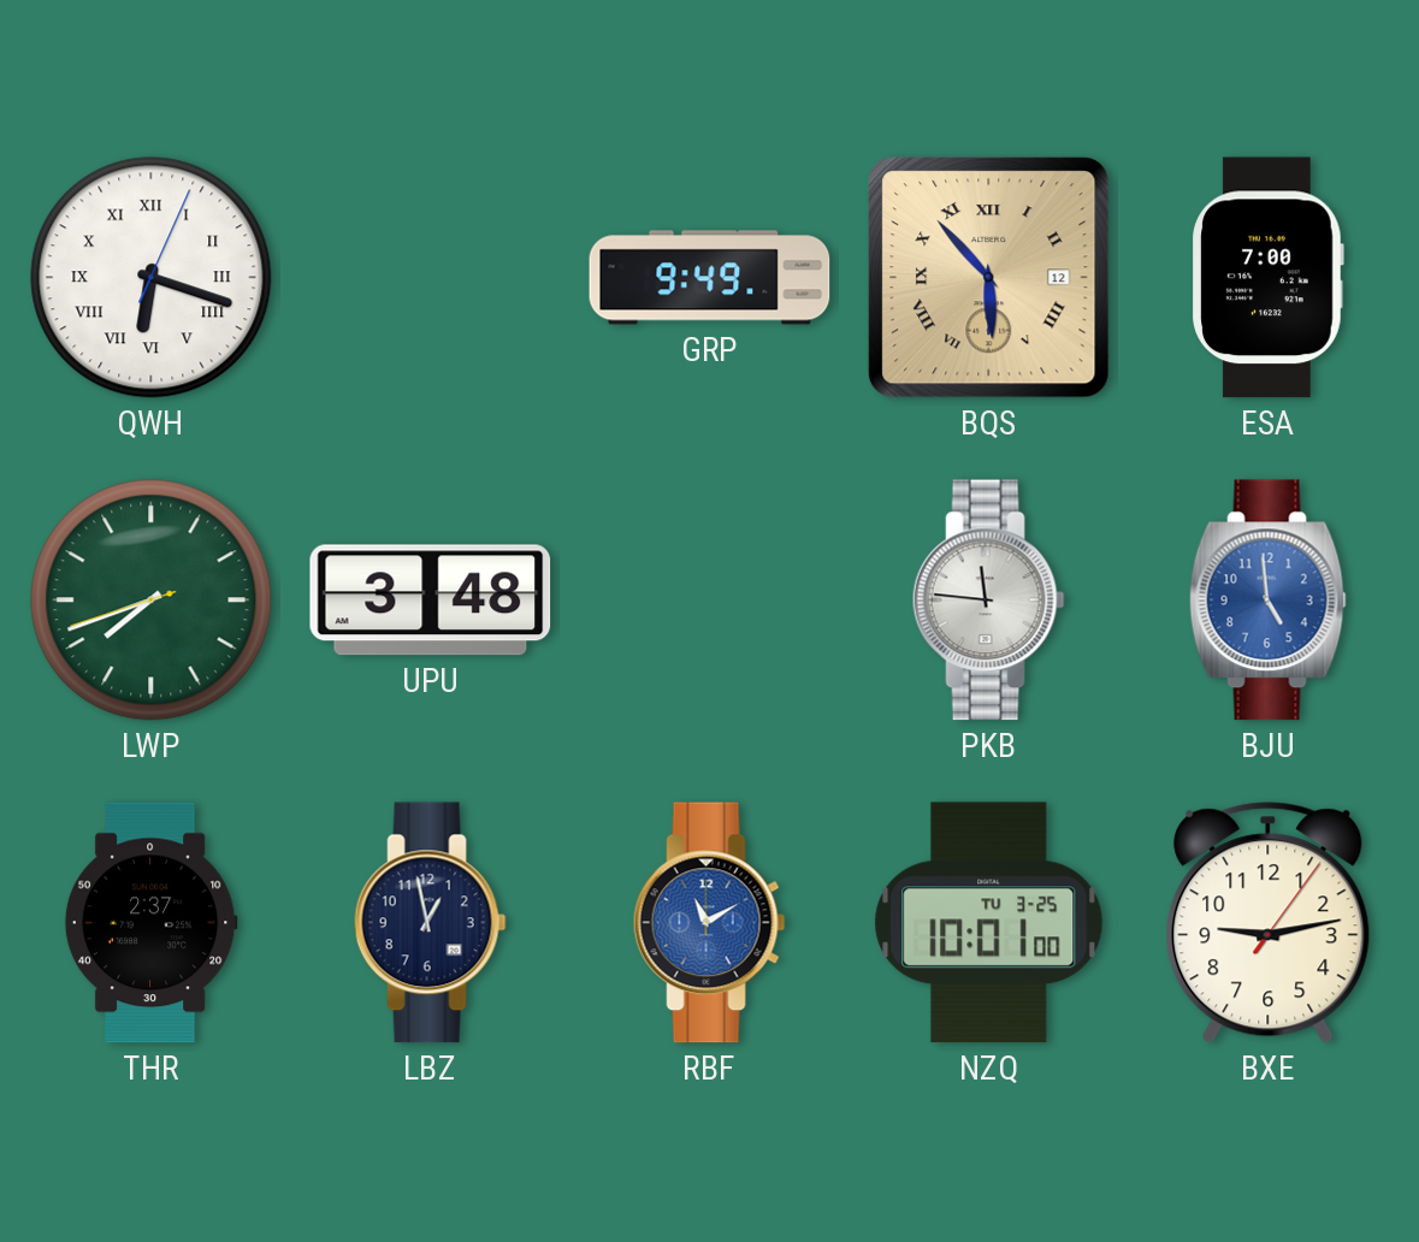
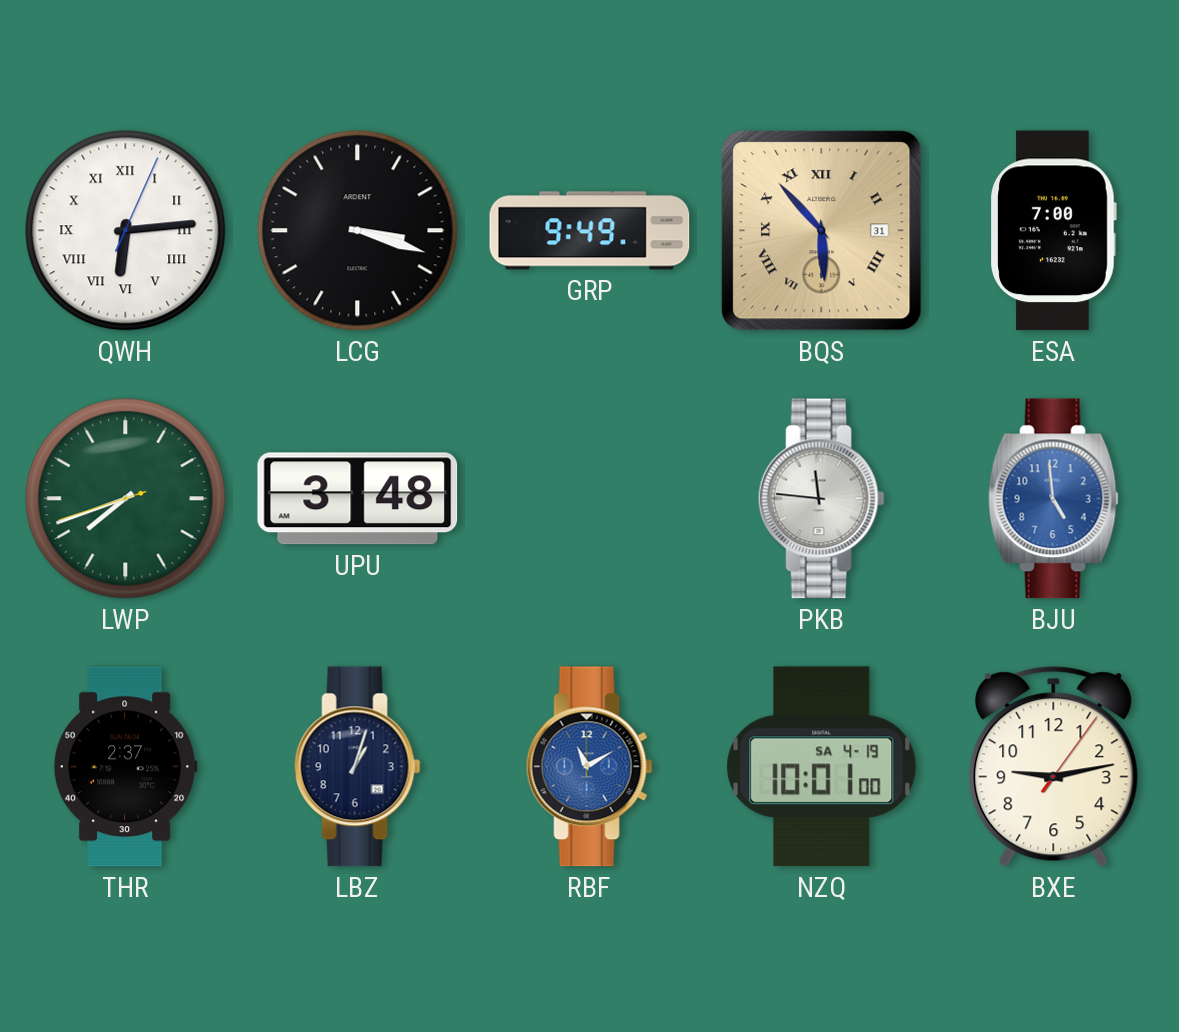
QWH: 6:18 -> 6:14 (126, 231)
LCG: none -> 3:18 (358, 231)
BQS date: 12 -> 31 (822, 231)
LBZ: 12:58 -> 1:03 (357, 767)
NZQ date: TU 3-25 -> SA 4-19 (822, 767)
